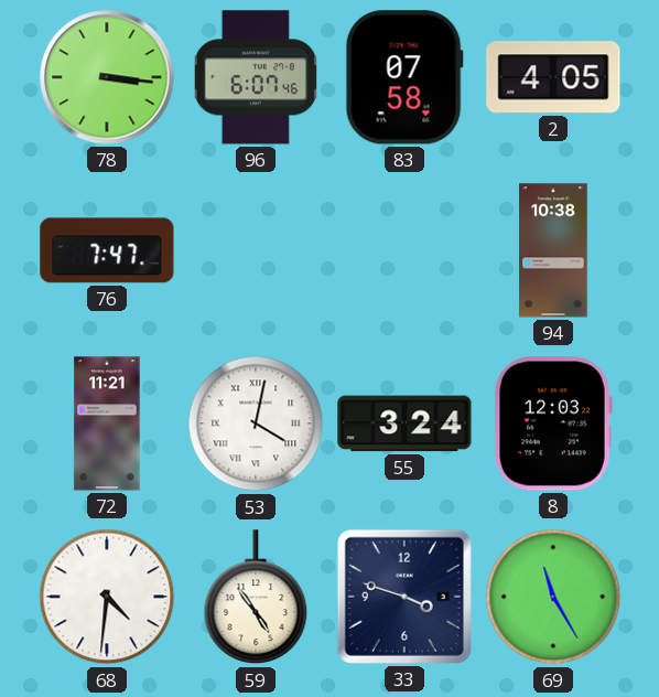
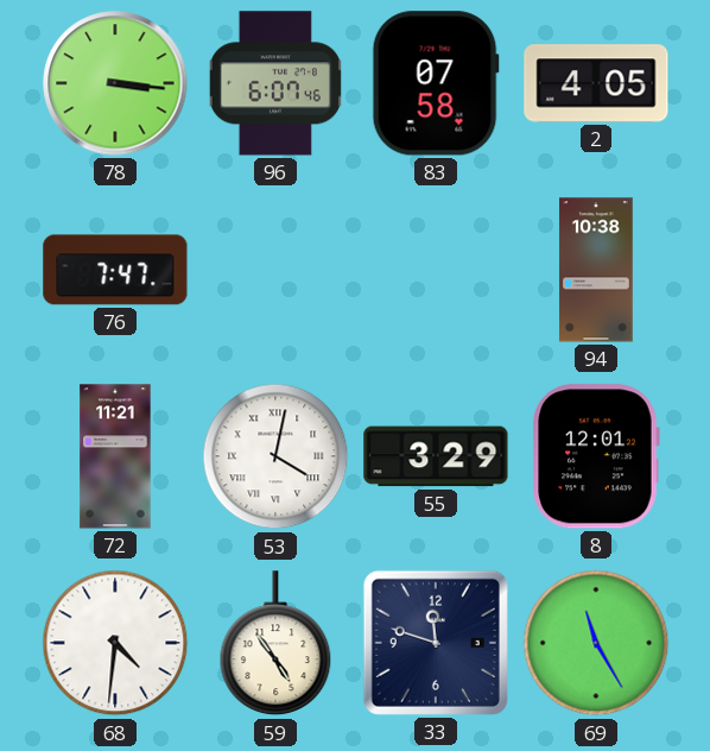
55: 3:24 -> 3:29 (436, 456)
8: 12:03 -> 12:01 (596, 456)
33: 3:48 -> 11:48 (436, 643)
